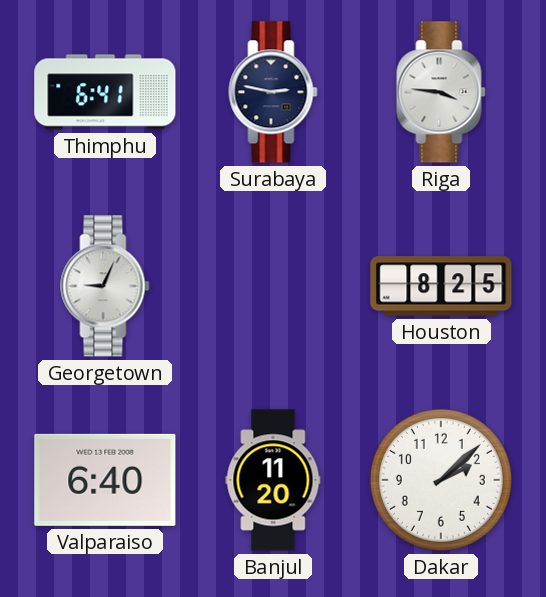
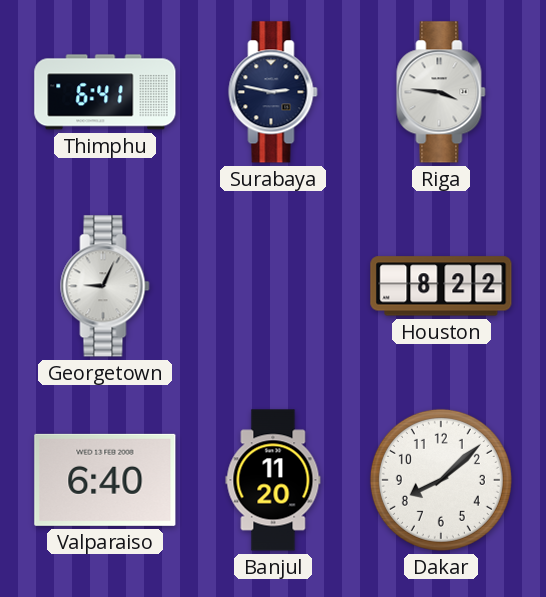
Houston: 8:25 -> 8:22 (441, 286)
Dakar: 2:08 -> 8:08 (441, 480)
